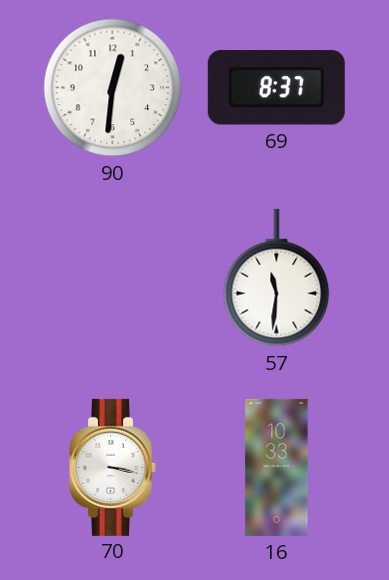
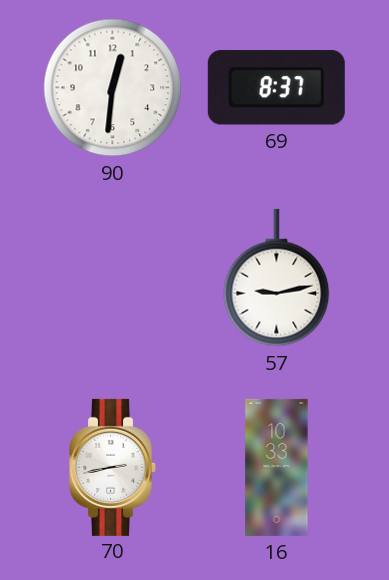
57: 11:31 -> 9:13 (277, 278)
70: 3:17 -> 2:43 (113, 467)
